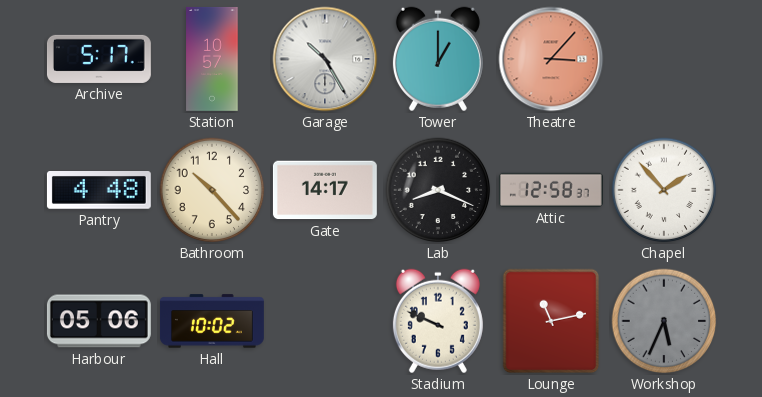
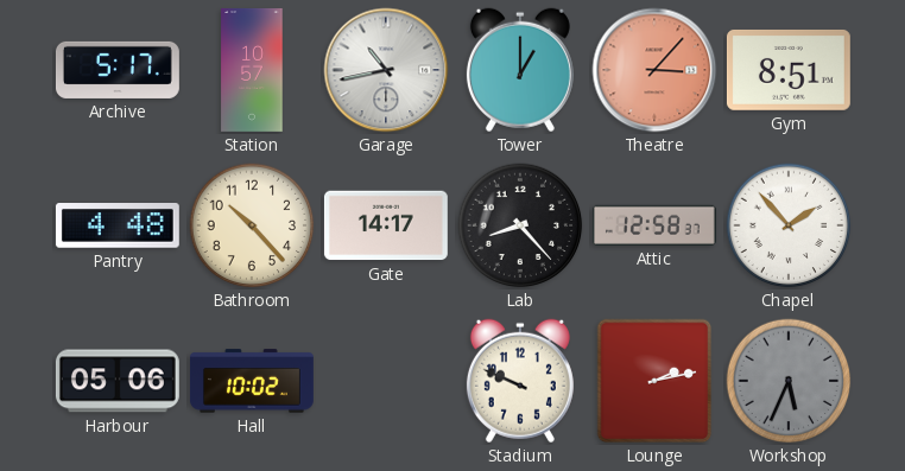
Garage: 10:25 -> 10:43 (386, 70)
Gym: none -> 8:51 (789, 70)
Lab: 8:19 -> 8:23 (520, 225)
Lounge: 11:13 -> 2:13 (654, 381)
